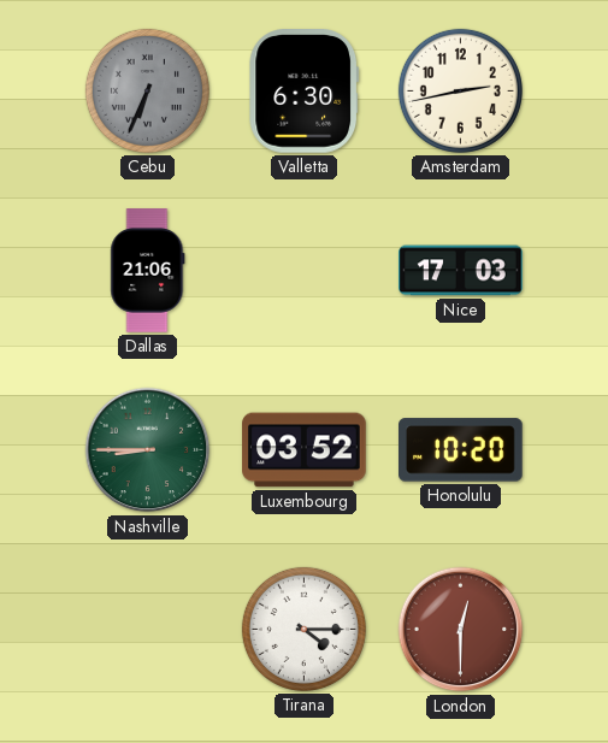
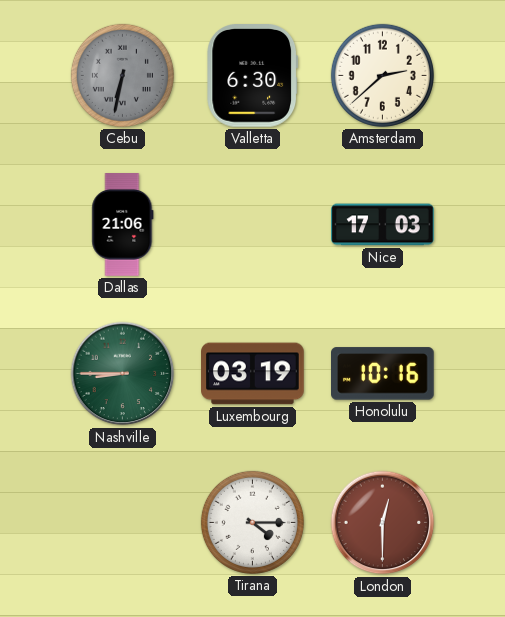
Cebu: 6:34 -> 6:32 (122, 75)
Amsterdam: 2:43 -> 2:38 (382, 75)
Luxembourg: 03:52 -> 03:19 (253, 374)
Honolulu: 10:20 -> 10:16 (383, 374)
